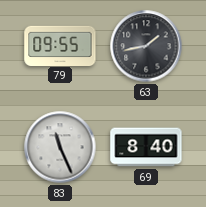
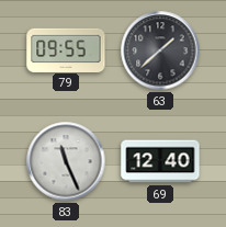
63: 1:43 -> 1:38 (160, 50)
69: 8:40 -> 12:40 (160, 161)
